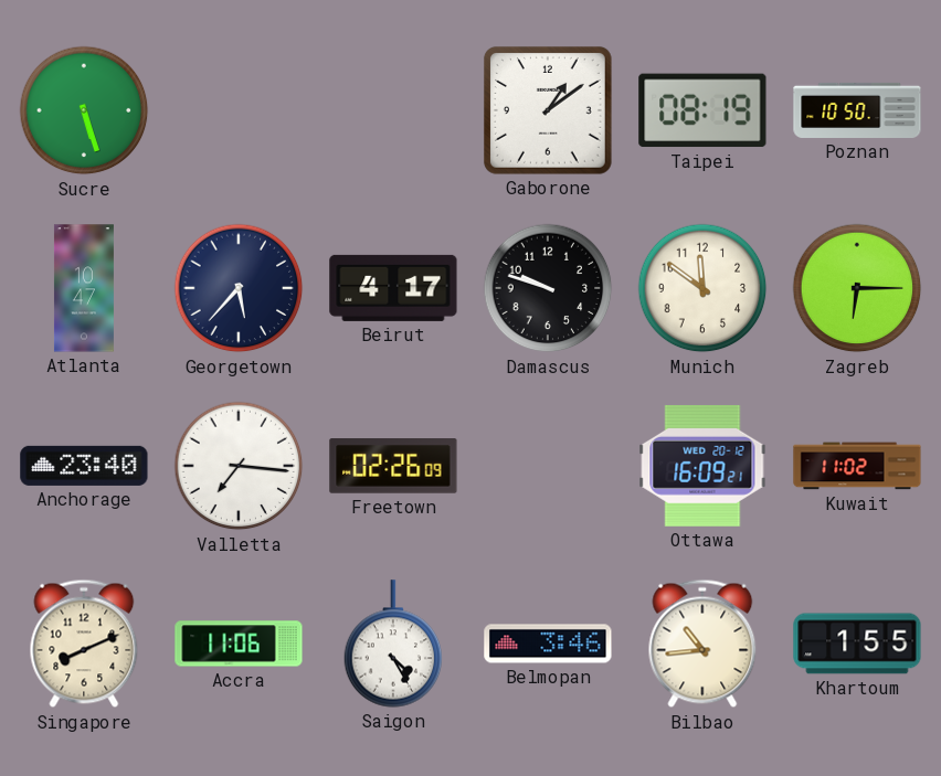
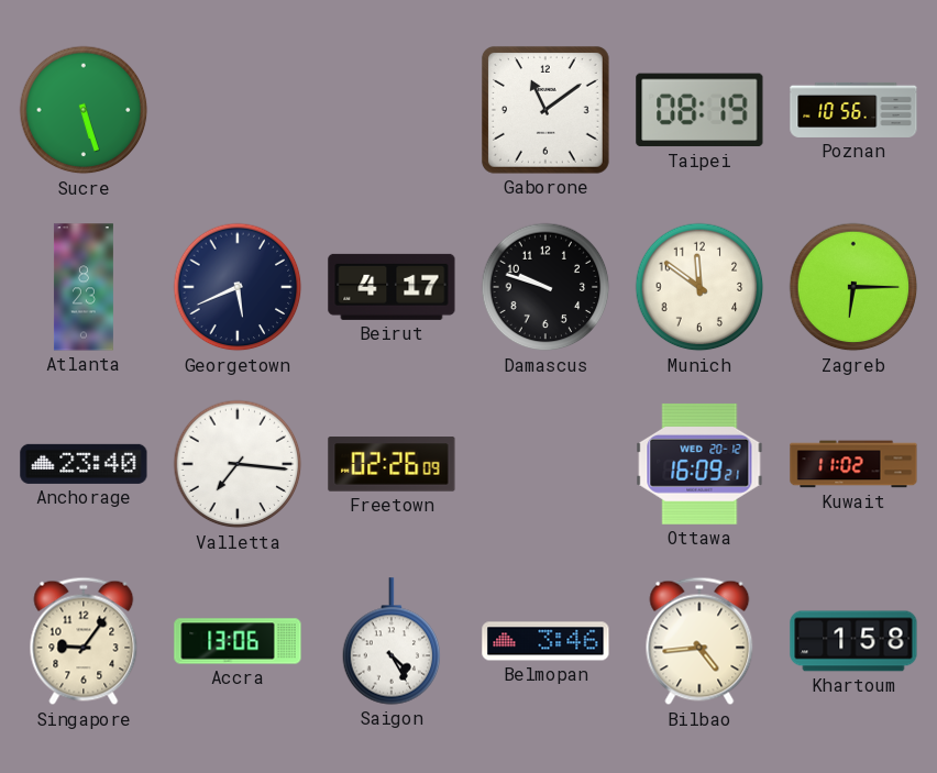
Gaborone: 1:09 -> 11:09 (545, 110)
Poznan: 10:50 -> 10:56 (853, 110)
Atlanta: 10:47 -> 8:23 (84, 287)
Georgetown: 5:37 -> 5:41 (238, 287)
Singapore: 8:11 -> 9:06 (84, 641)
Accra: 11:06 -> 13:06 (238, 641)
Bilbao: 10:44 -> 4:44 (699, 641)
Khartoum: 1:55 -> 1:58 (853, 641)
